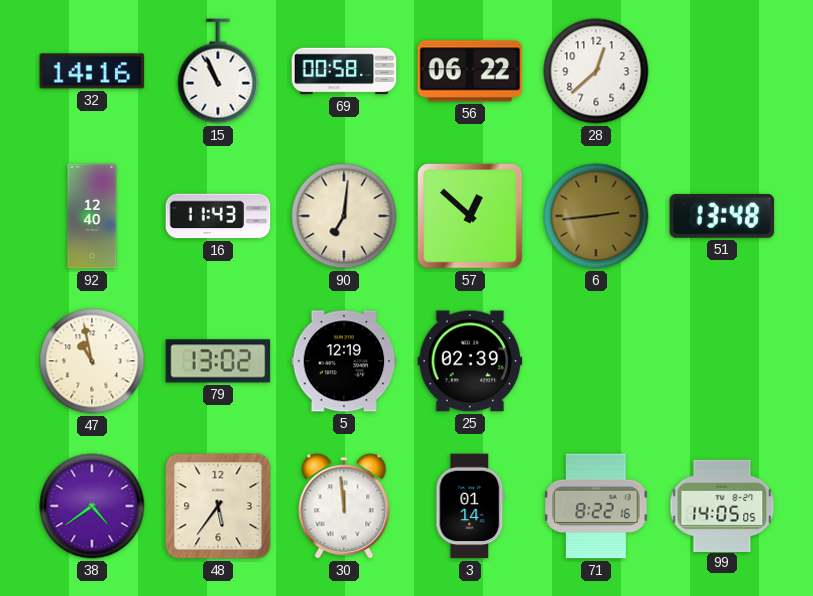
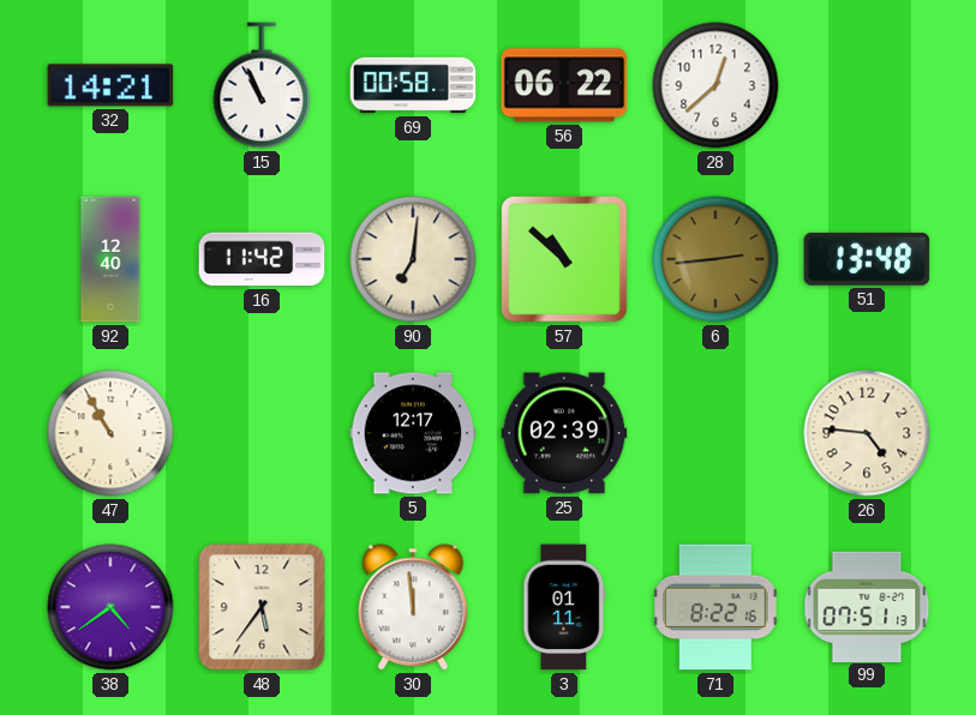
32: 14:16 -> 14:21 (110, 85)
16: 11:43 -> 11:42 (262, 259)
57: 12:52 -> 10:52 (564, 259)
47: 10:58 -> 10:55 (110, 433)
79: 13:02 -> none (218, 361)
5: 12:19 -> 12:17 (413, 433)
26: none -> 4:46 (867, 433)
3: 01:14 -> 01:11 (564, 607)
99: 14:05 -> 07:51 (867, 606)
